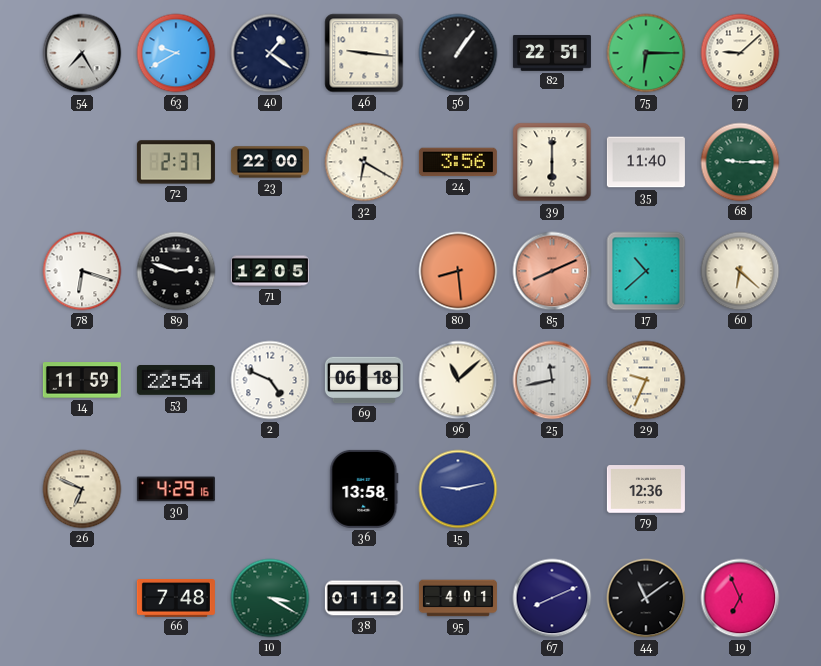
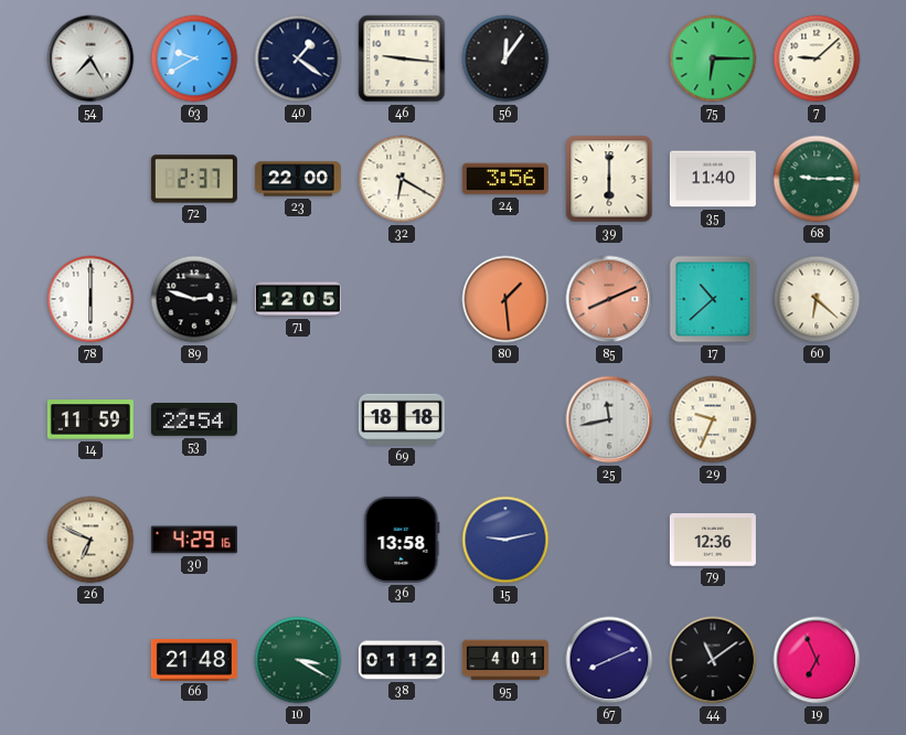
56: 1:06 -> 12:06 (505, 58)
82: 22:51 -> none (552, 54)
78: 6:18 -> 6:00 (90, 299)
80: 8:29 -> 1:29 (505, 299)
2: 4:49 -> none (270, 380)
69: 06:18 -> 18:18 (402, 419)
96: 11:08 -> none (458, 380)
66: 7:48 -> 21:48 (194, 661)
